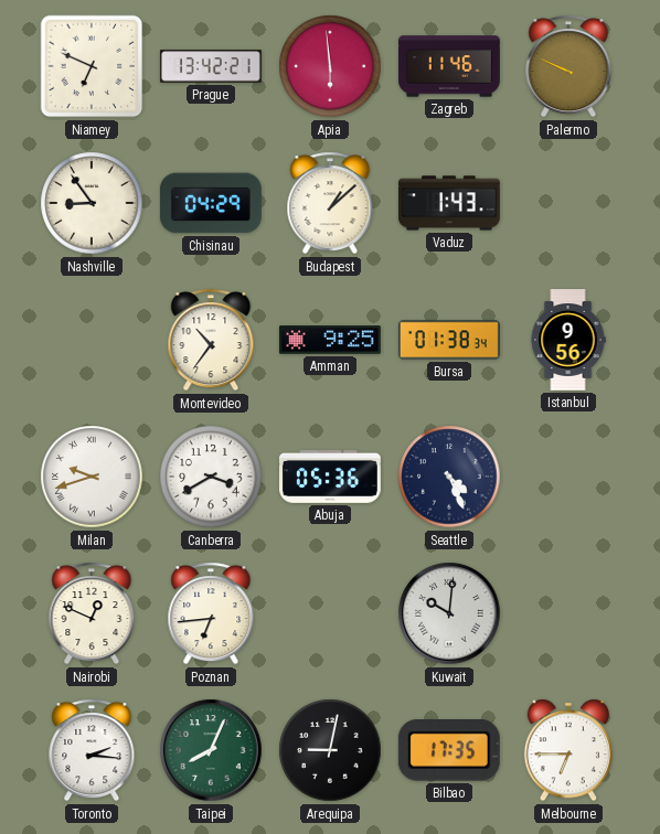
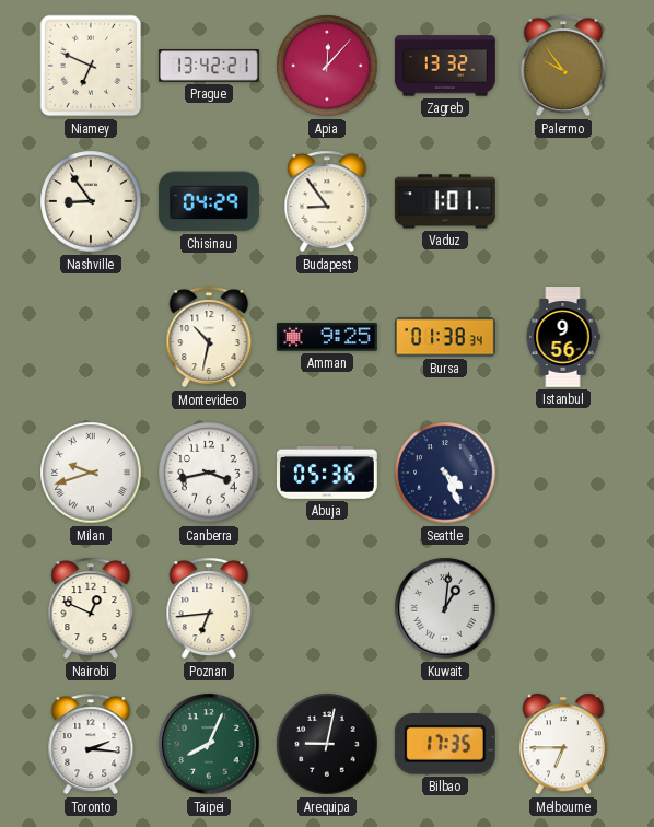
Apia: 5:59 -> 12:07 (327, 66)
Zagreb: 11:46 -> 13:32 (445, 66)
Palermo: 9:49 -> 9:54 (563, 66)
Budapest: 1:08 -> 8:54 (327, 201)
Vaduz: 1:43 -> 1:01 (445, 201)
Montevideo: 10:36 -> 10:32 (209, 337)
Canberra: 3:40 -> 3:43 (209, 473)
Kuwait: 10:01 -> 1:01 (445, 608)
